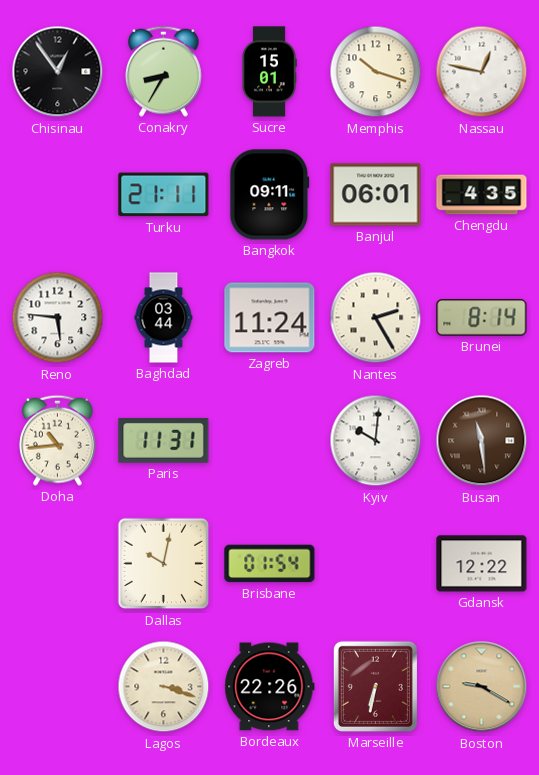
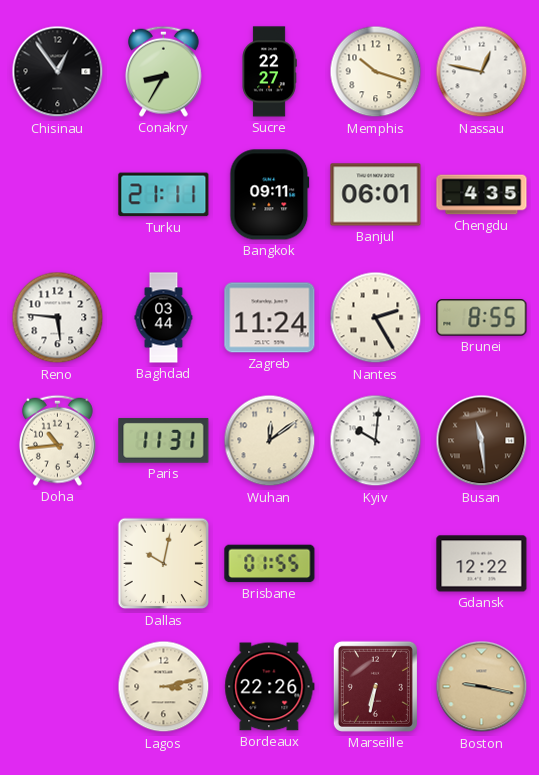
Sucre: 15:01 -> 22:27 (269, 72)
Brunei: 8:14 -> 8:55 (482, 318)
Wuhan: none -> 12:09 (270, 441)
Brisbane: 01:54 -> 01:55 (270, 564)
Lagos: 3:18 -> 3:13 (164, 687)
Boston: 9:20 -> 9:17 (482, 687)
